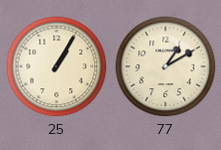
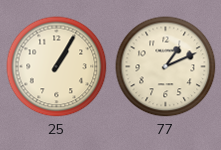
77: 1:10 -> 1:11 (166, 67)
